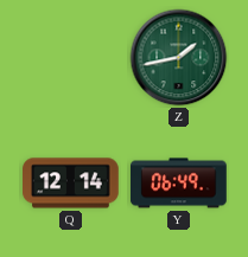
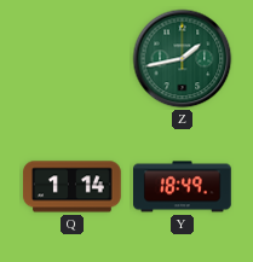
Q: 12:14 -> 1:14 (73, 187)
Y: 06:49 -> 18:49 (183, 187)
